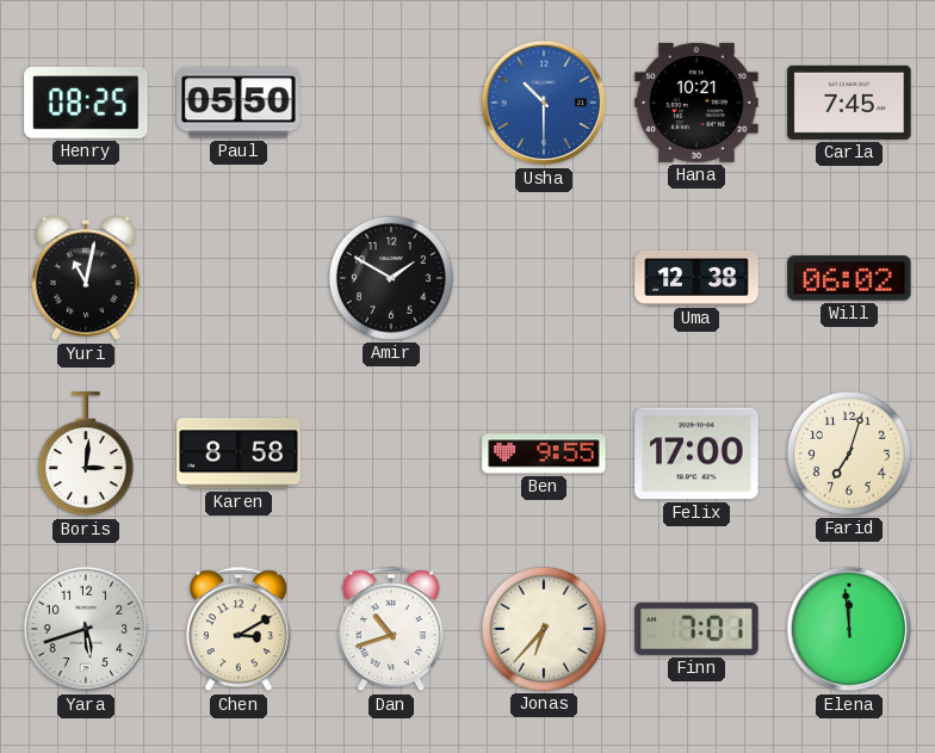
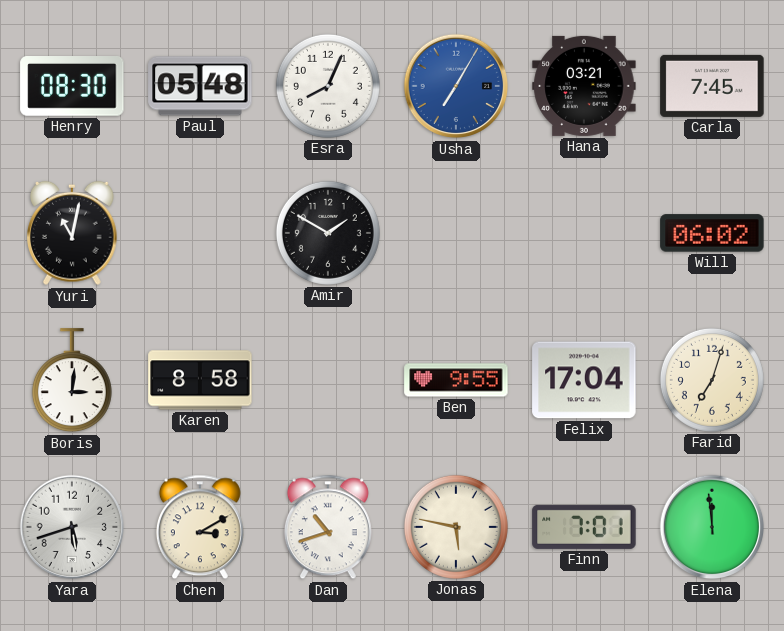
Henry: 08:25 -> 08:30 (72, 87)
Paul: 05:50 -> 05:48 (200, 86)
Esra: none -> 8:04 (328, 86)
Usha: 10:30 -> 7:05 (456, 86)
Hana: 10:21 -> 03:21 (584, 86)
Uma: 12:38 -> none (696, 278)
Felix: 17:00 -> 17:04 (584, 380)
Jonas: 6:37 -> 5:47 (456, 527)
